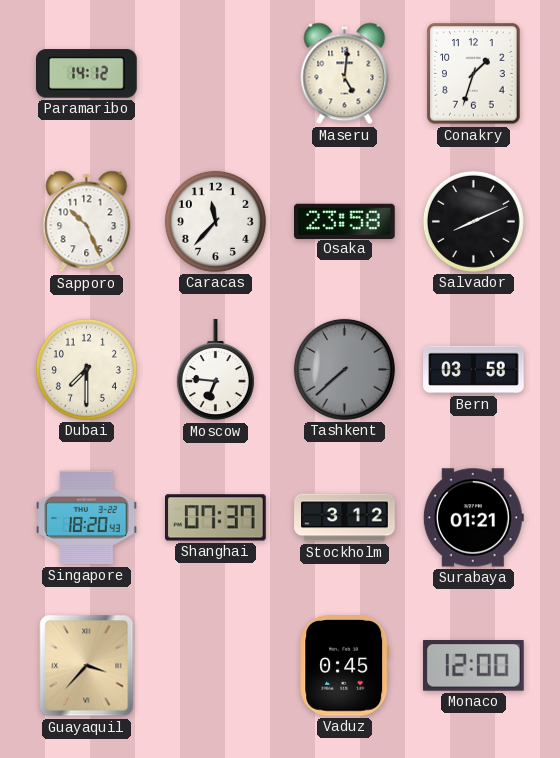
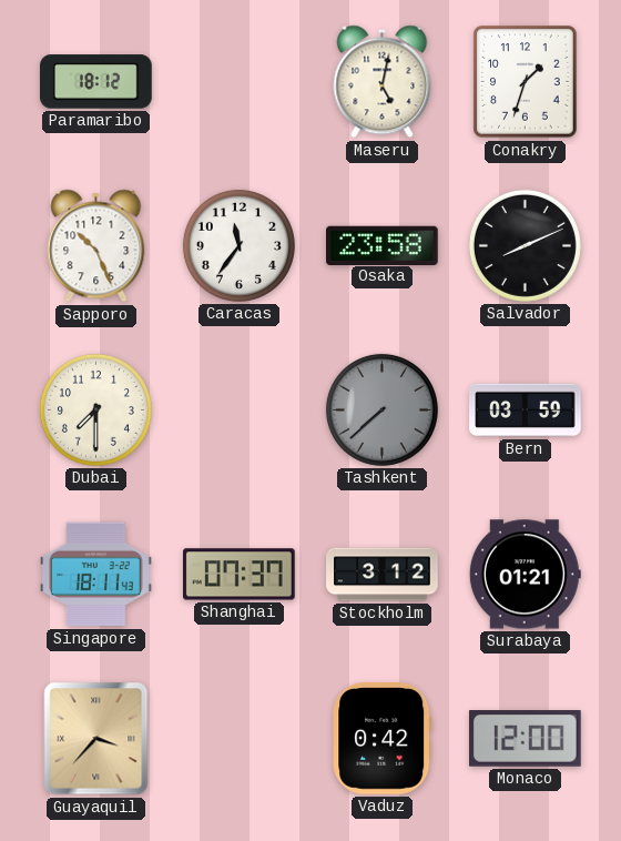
Paramaribo: 14:12 -> 18:12 (96, 82)
Maseru: 5:01 -> 5:02 (383, 82)
Caracas: 11:37 -> 11:36 (238, 245)
Moscow: 6:46 -> none (215, 370)
Bern: 03:58 -> 03:59 (526, 411)
Singapore: 18:20 -> 18:11 (96, 575)
Vaduz: 0:45 -> 0:42 (383, 739)
